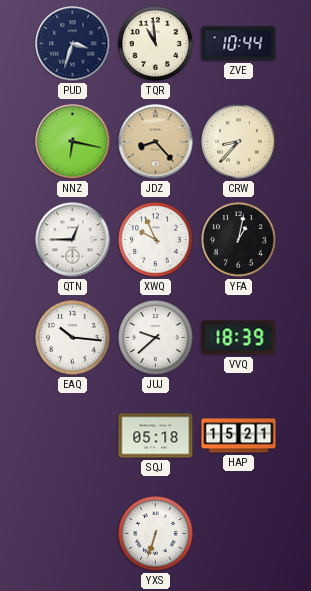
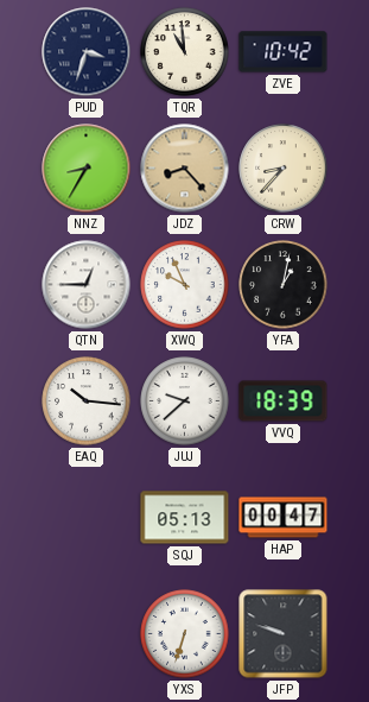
ZVE: 10:44 -> 10:42 (284, 52)
NNZ: 6:17 -> 8:35 (87, 169)
SQJ: 05:18 -> 05:13 (185, 518)
HAP: 15:21 -> 00:47 (284, 518)
JFP: none -> 9:48 (284, 634)
